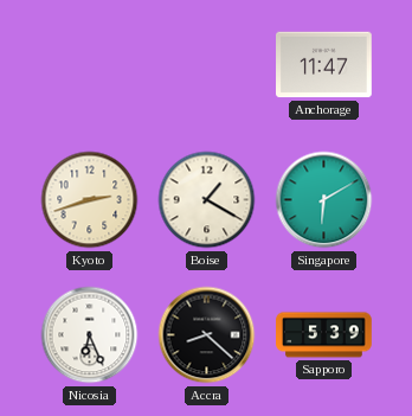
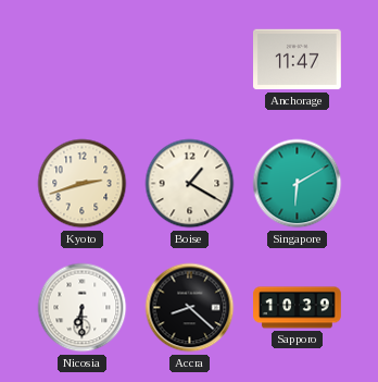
Nicosia: 6:26 -> 6:30 (83, 308)
Sapporo: 5:39 -> 10:39 (298, 308)
